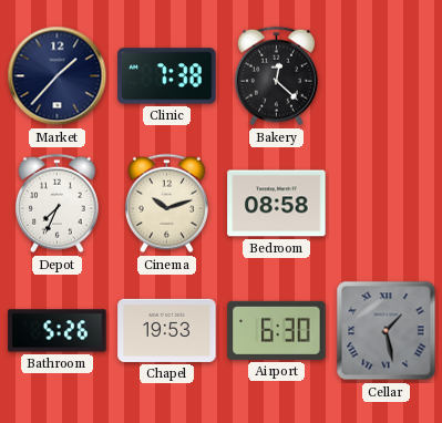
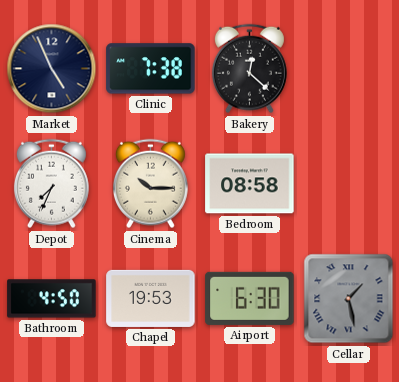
Market: 1:37 -> 4:56 (52, 69)
Cinema: 10:12 -> 10:15 (150, 184)
Bathroom: 5:26 -> 4:50 (52, 299)
